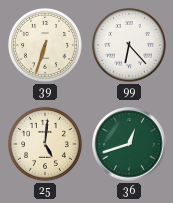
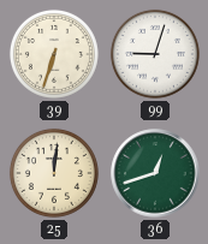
99: 6:23 -> 9:03 (155, 54)
25: 5:01 -> 12:01 (54, 173)
